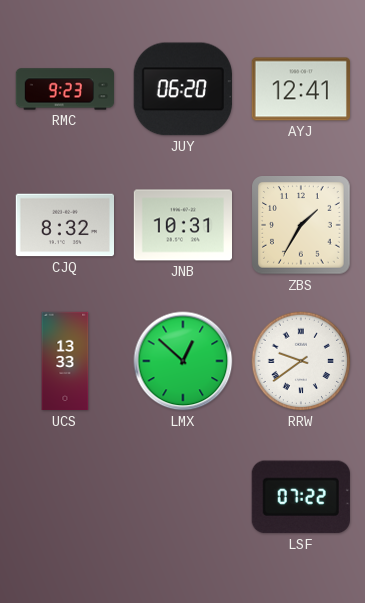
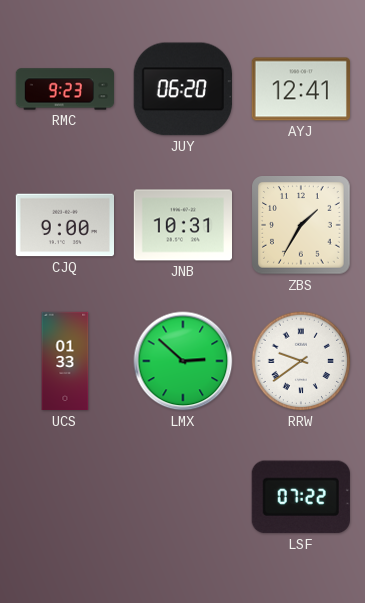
CJQ: 8:32 -> 9:00 (64, 225)
UCS: 13:33 -> 01:33 (65, 361)
LMX: 12:52 -> 2:52 (183, 361)
